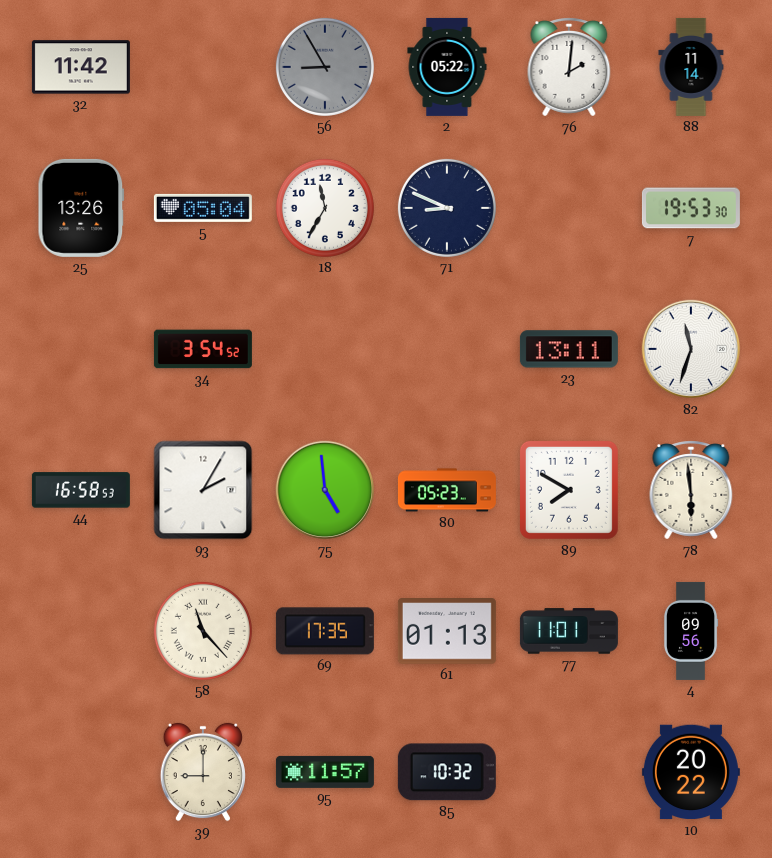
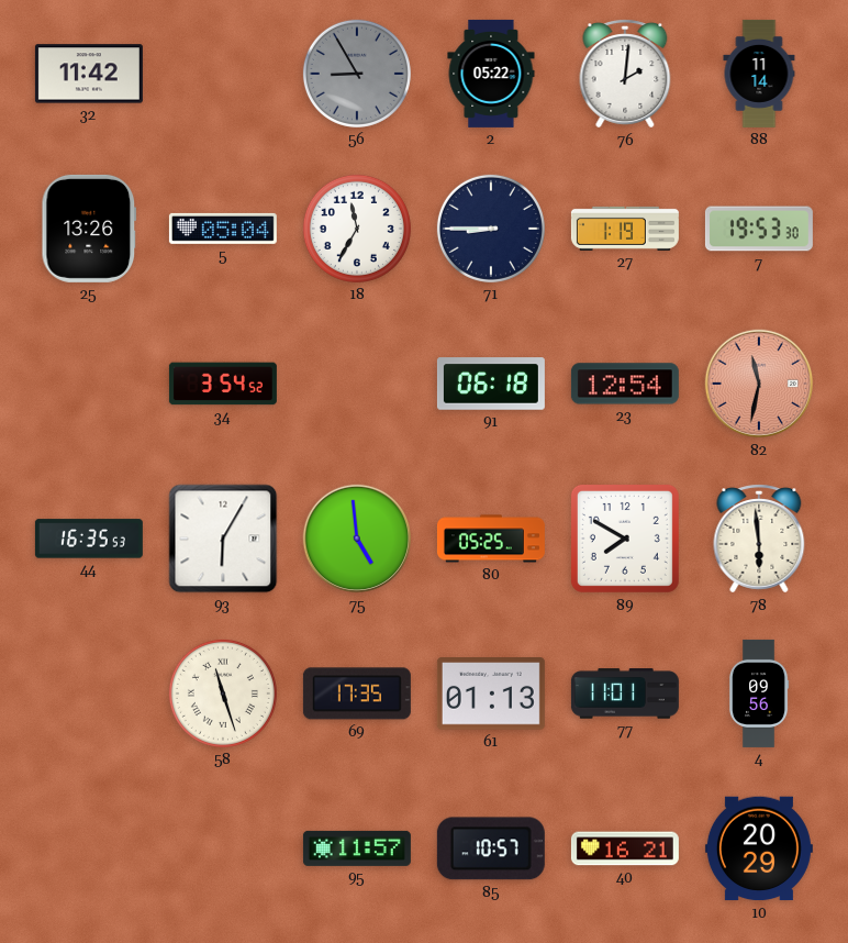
71: 8:49 -> 8:45 (491, 229)
27: none -> 1:19 (625, 229)
91: none -> 06:18 (491, 384)
23: 13:11 -> 12:54 (625, 384)
82: 11:33 -> 11:32 (759, 384)
82 dial: white -> salmon (759, 384)
44: 16:58 -> 16:35 (89, 539)
93: 2:05 -> 6:05 (223, 539)
80: 05:23 -> 05:25 (491, 539)
58: 11:23 -> 11:27 (223, 694)
39: 9:00 -> none (203, 772)
85: 10:32 -> 10:57 (491, 848)
40: none -> 16:21 (625, 848)
10: 20:22 -> 20:29 (759, 848)
